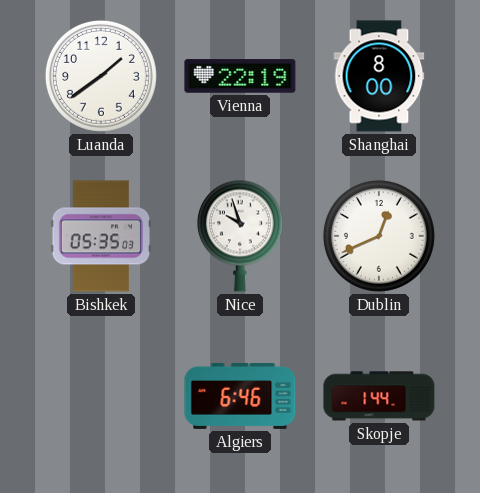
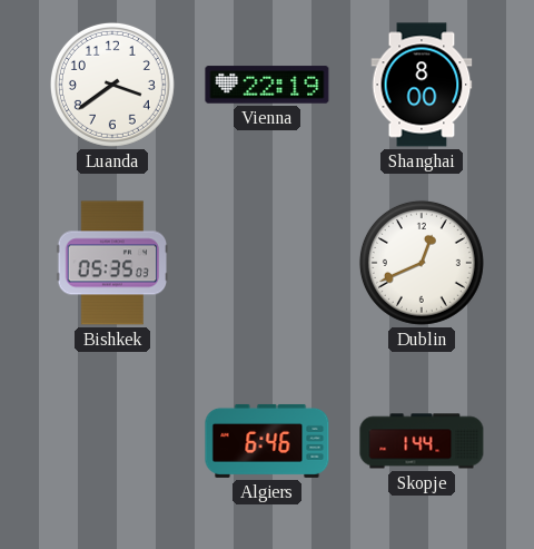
Luanda: 1:39 -> 3:39 (112, 85)
Nice: 9:57 -> none (240, 236)
